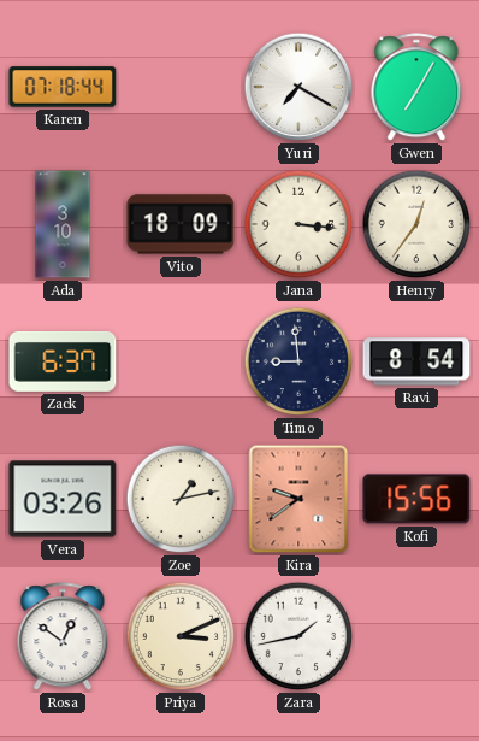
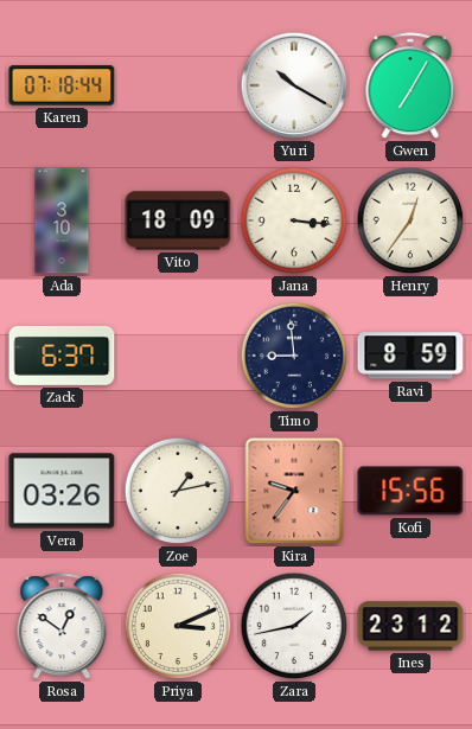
Yuri: 7:20 -> 10:20 (294, 85)
Ravi: 8:54 -> 8:59 (410, 356)
Kira: 9:39 -> 9:36 (294, 491)
Ines: none -> 23:12 (410, 626)
